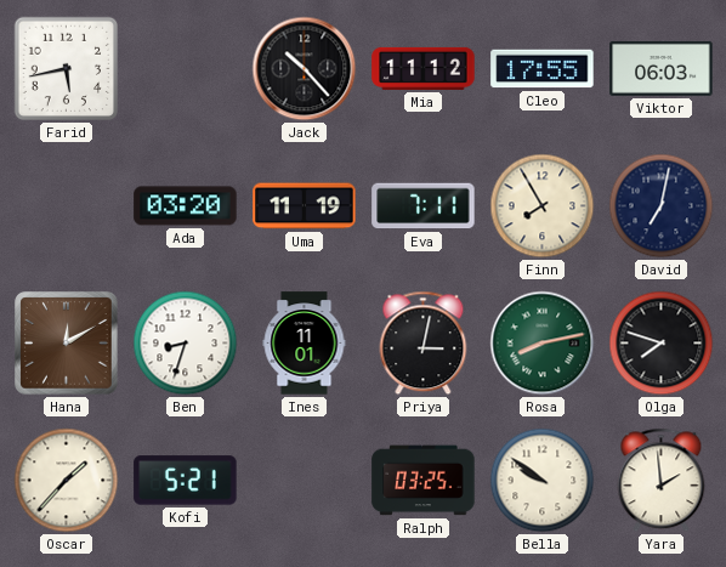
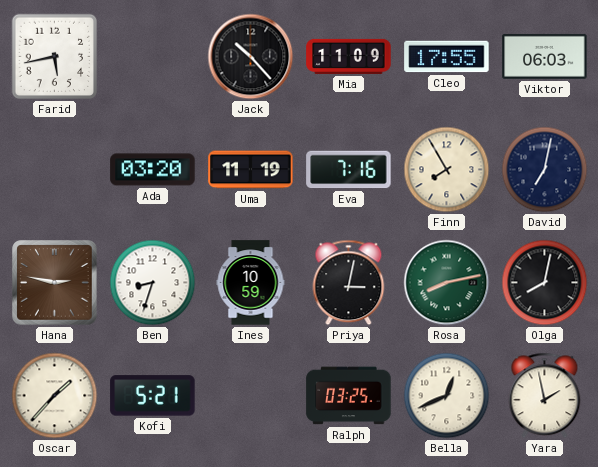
Mia: 11:12 -> 11:09 (349, 56)
Eva: 7:11 -> 7:16 (349, 170)
Hana: 12:10 -> 2:47 (55, 283)
Ines: 11:01 -> 10:59 (251, 283)
Olga: 7:48 -> 8:02 (545, 283)
Bella: 9:51 -> 12:41 (447, 396)
Yara: 1:59 -> 1:58 (545, 396)
